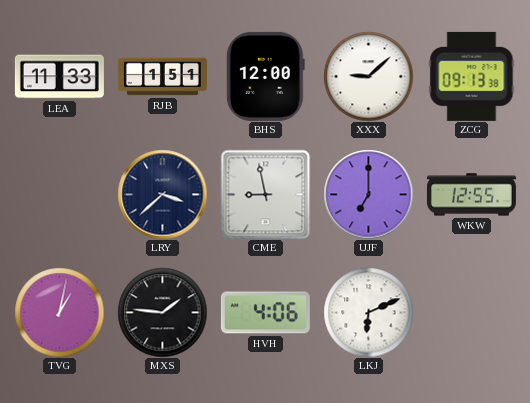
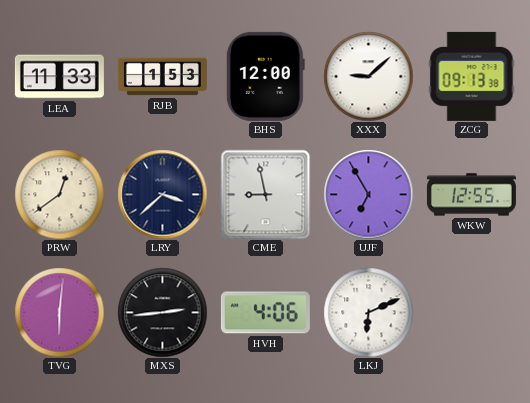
RJB: 1:51 -> 1:53 (162, 77)
PRW: none -> 12:39 (59, 194)
UJF: 7:00 -> 6:55 (368, 194)
TVG: 1:02 -> 6:01 (59, 312)
MXS: 1:46 -> 2:44 (162, 312)
